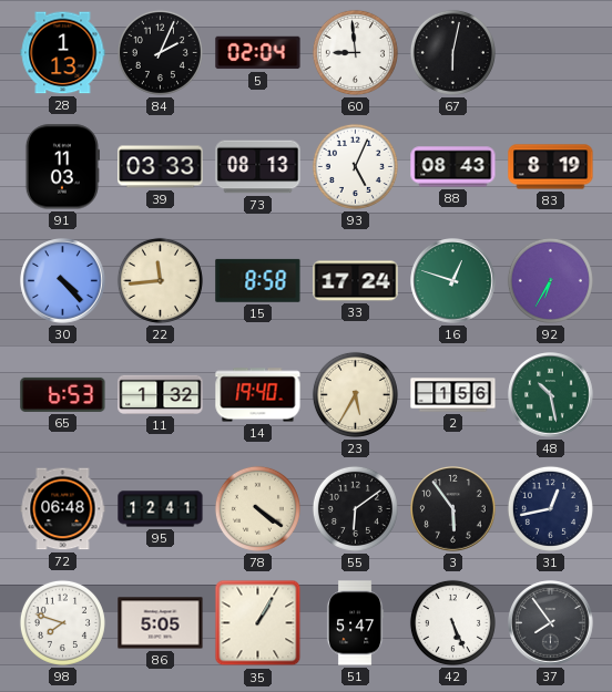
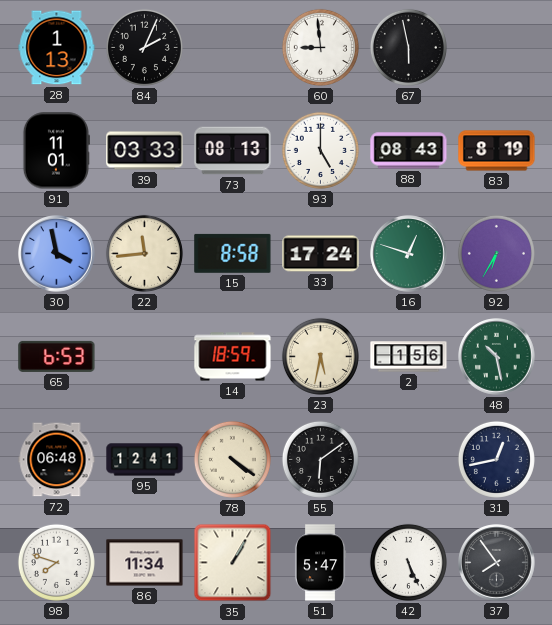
5: 02:04 -> none (258, 53)
67: 6:02 -> 5:58 (408, 47)
91: 11:03 -> 11:01 (56, 151)
93: 5:04 -> 5:00 (320, 150)
30: 4:23 -> 3:58 (57, 254)
11: 1:32 -> none (161, 394)
14: 19:40 -> 18:59 (233, 357)
23: 5:35 -> 5:32 (320, 356)
3: 5:54 -> none (453, 509)
86: 5:05 -> 11:34 (145, 563)
